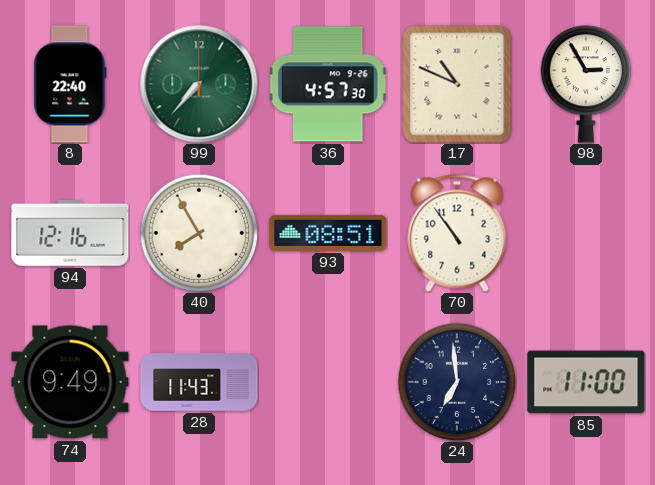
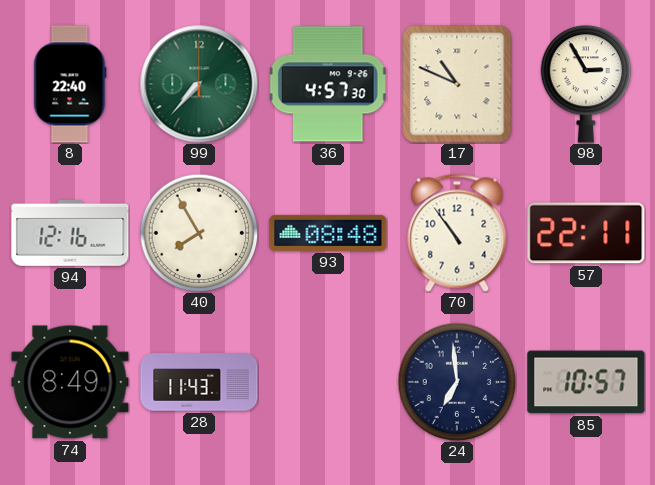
93: 08:51 -> 08:48 (328, 233)
57: none -> 22:11 (586, 233)
74: 9:49 -> 8:49 (70, 382)
85: 11:00 -> 10:57 (586, 382)
